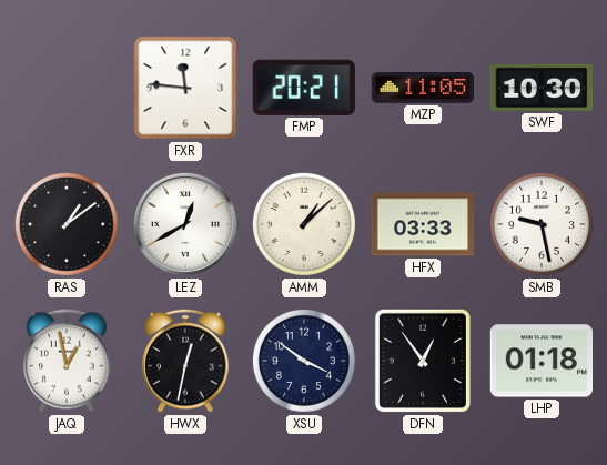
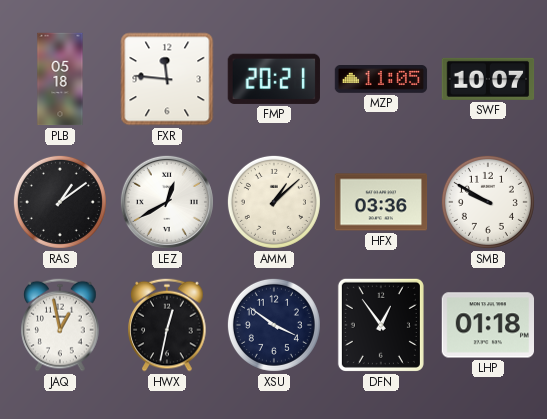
PLB: none -> 05:18 (60, 79)
SWF: 10:30 -> 10:07 (488, 79)
HFX: 03:33 -> 03:36 (381, 202)
SMB: 9:28 -> 9:50 (488, 202)
